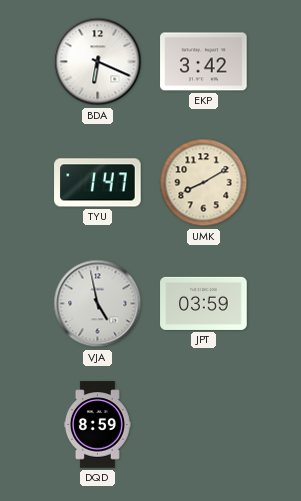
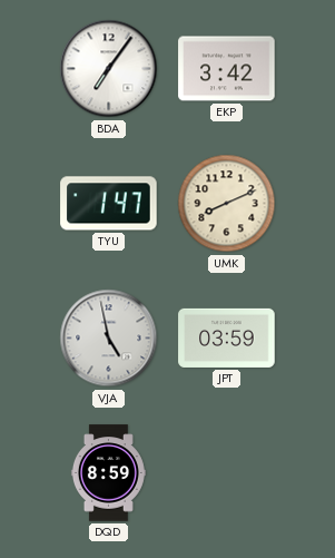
BDA: 6:19 -> 7:06 (109, 69)
UMK: 8:10 -> 8:11 (227, 204)
